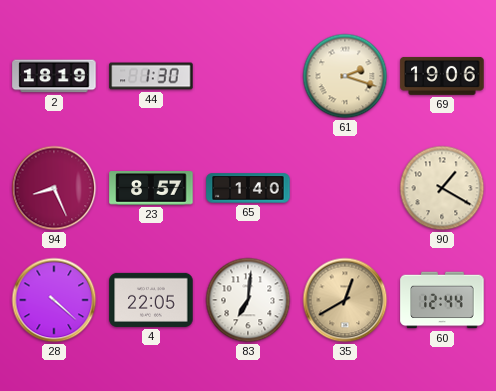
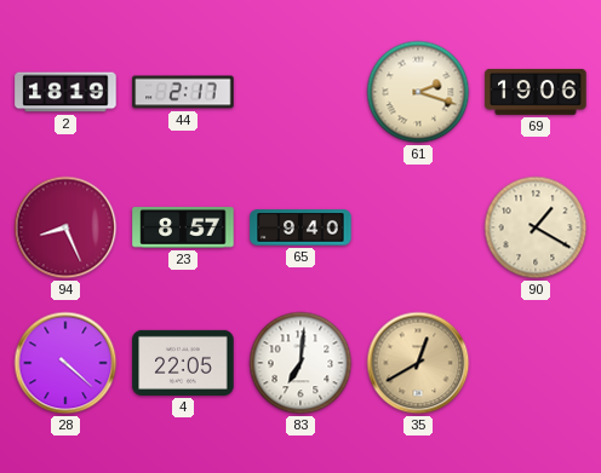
44: 1:30 -> 2:17 (183, 92)
65: 1:40 -> 9:40 (300, 227)
60: 12:44 -> none (442, 300)
